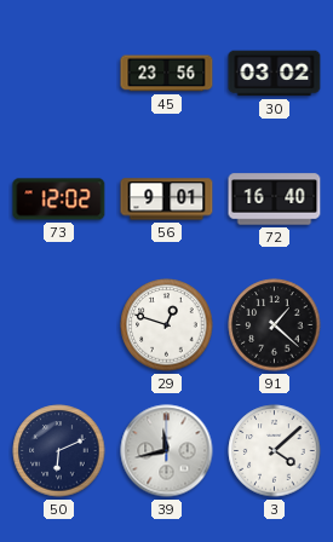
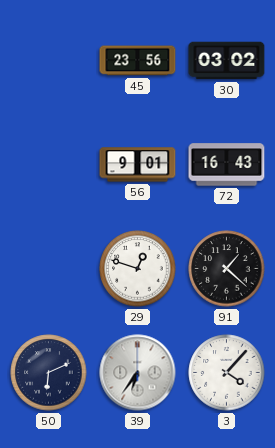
73: 12:02 -> none (59, 200)
72: 16:40 -> 16:43 (227, 165)
39: 11:43 -> 6:36 (138, 373)
3: 4:08 -> 4:07 (227, 373)
